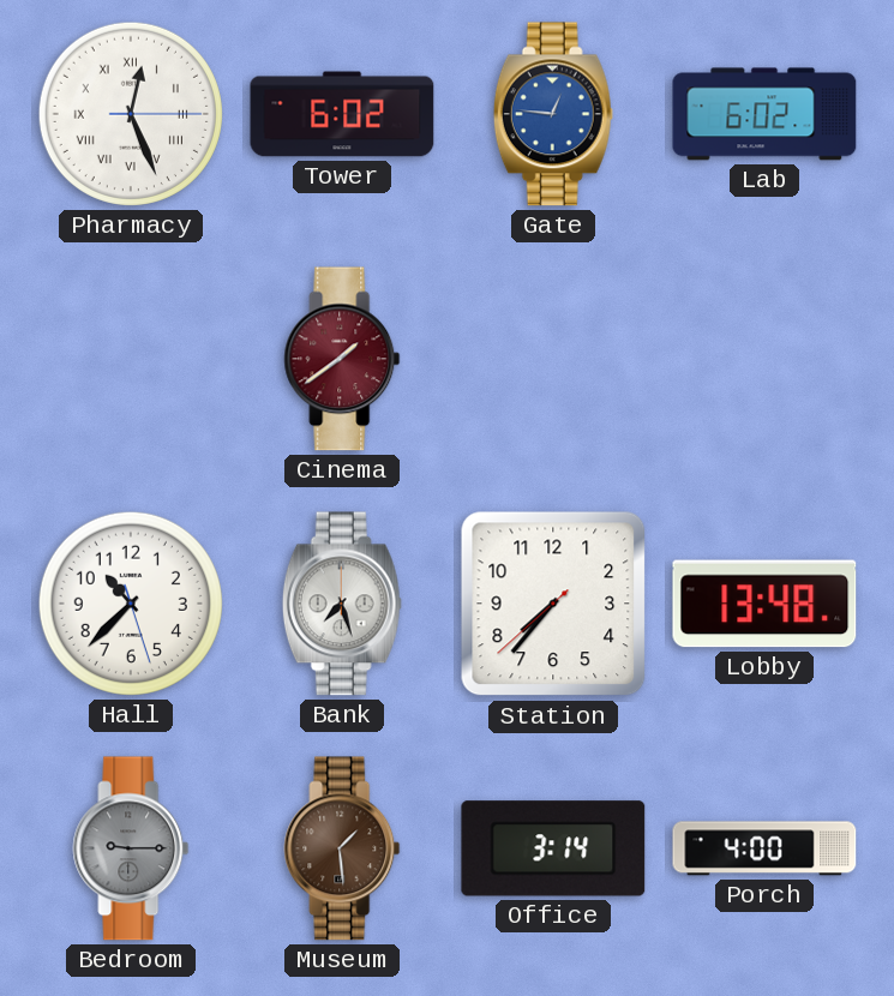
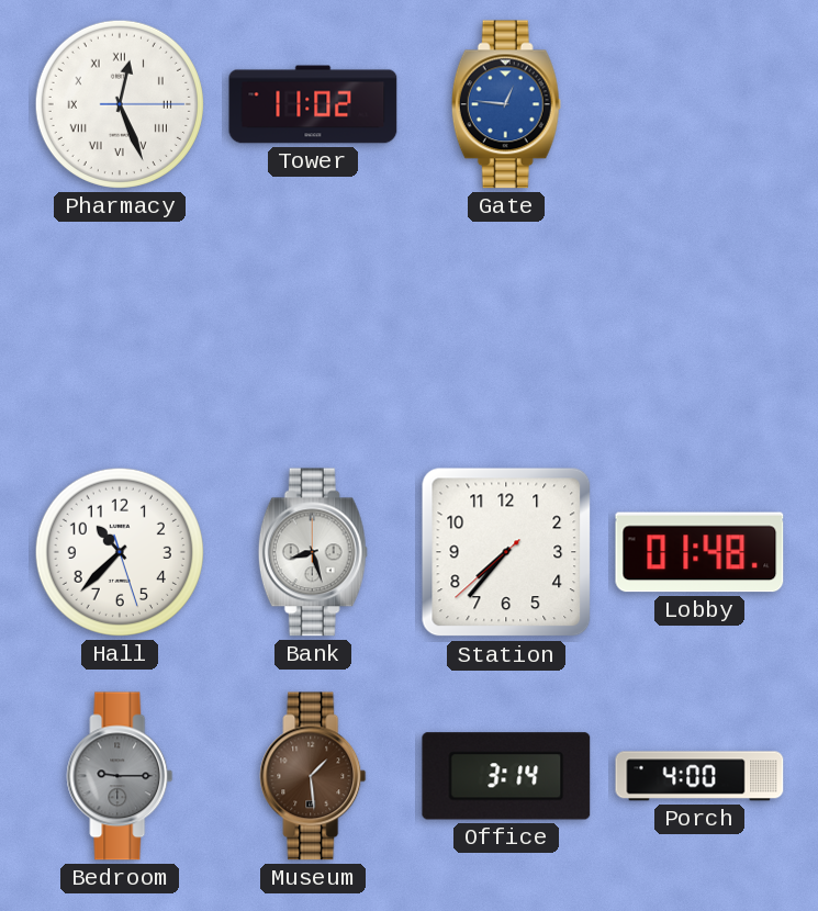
Tower: 6:02 -> 11:02 (313, 104)
Lab: 6:02 -> none (764, 114)
Cinema: 1:39 -> none (342, 359)
Bank: 7:27 -> 8:27 (313, 552)
Lobby: 13:48 -> 01:48 (699, 552)
